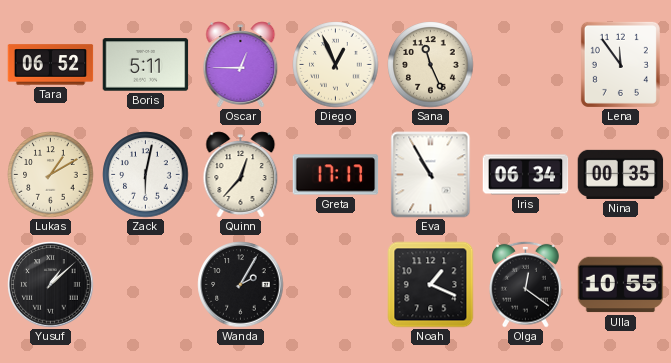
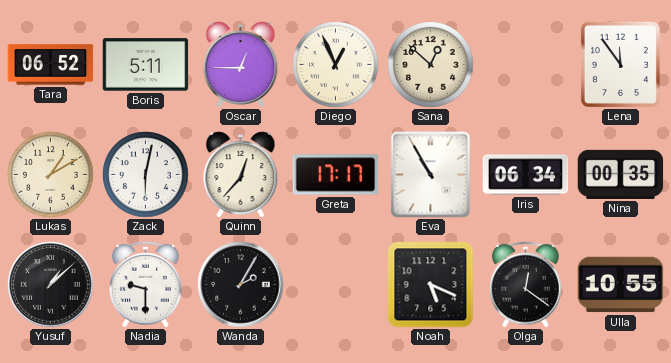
Sana: 11:26 -> 12:52 (431, 65)
Nadia: none -> 9:30 (146, 284)
Noah: 1:19 -> 5:19 (431, 285)
